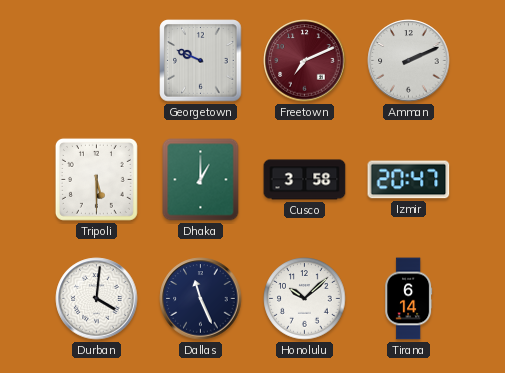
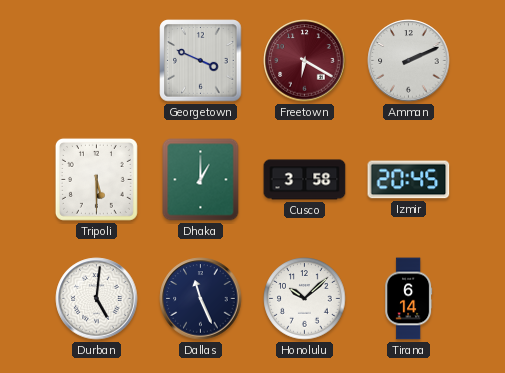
Georgetown: 9:49 -> 3:49 (201, 61)
Freetown: 7:11 -> 6:20 (305, 61)
Izmir: 20:47 -> 20:45 (409, 180)
Durban: 4:01 -> 5:01 (97, 299)
